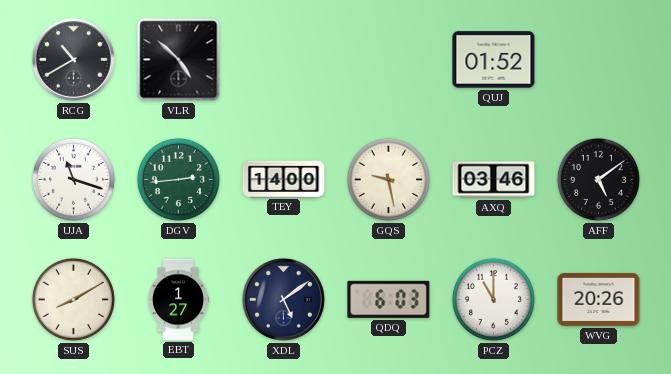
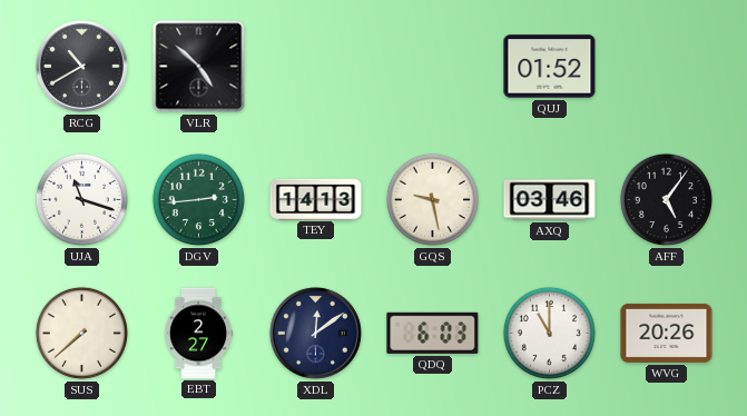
TEY: 14:00 -> 14:13 (316, 199)
AFF: 5:09 -> 5:06 (666, 199)
SUS: 8:10 -> 7:38 (81, 333)
EBT: 1:27 -> 2:27 (199, 334)
XDL: 5:09 -> 12:09 (315, 333)
